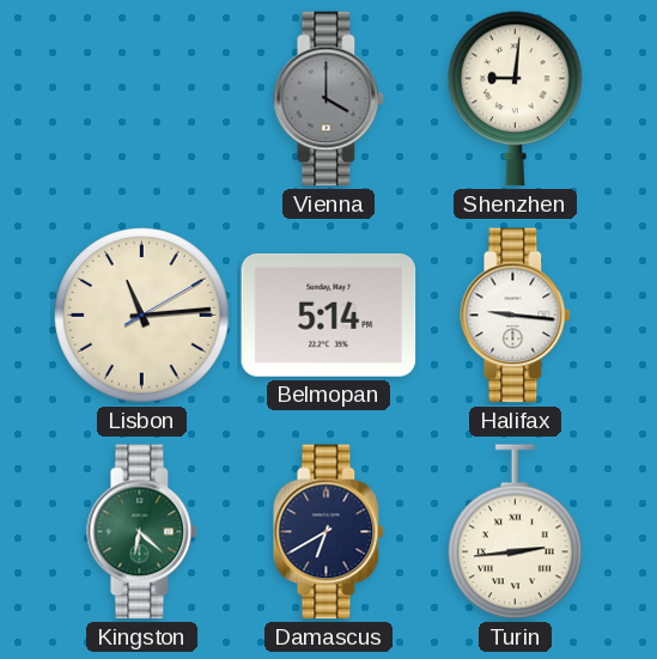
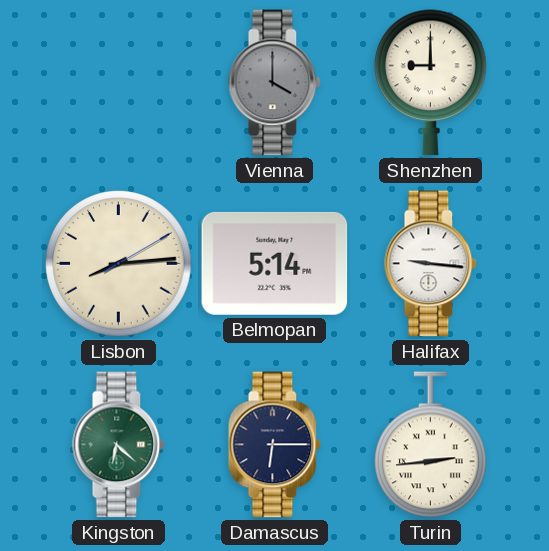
Shenzhen: 9:01 -> 9:00 (431, 83)
Lisbon: 11:14 -> 8:14 (119, 264)
Damascus: 6:40 -> 6:15 (275, 445)
